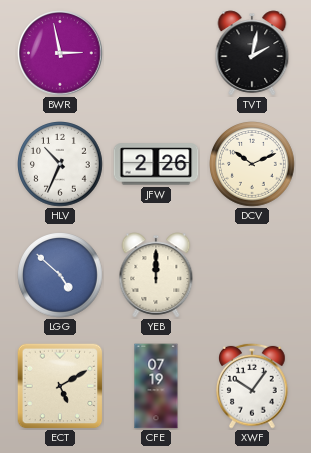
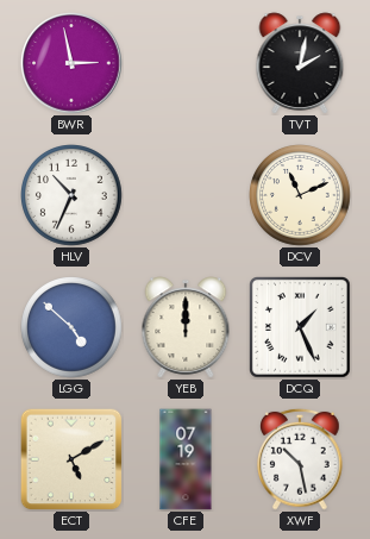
JFW: 2:26 -> none (156, 164)
DCV: 10:11 -> 11:11 (301, 196)
DCQ: none -> 1:26 (301, 328)
XWF: 10:06 -> 10:28 (301, 459)
